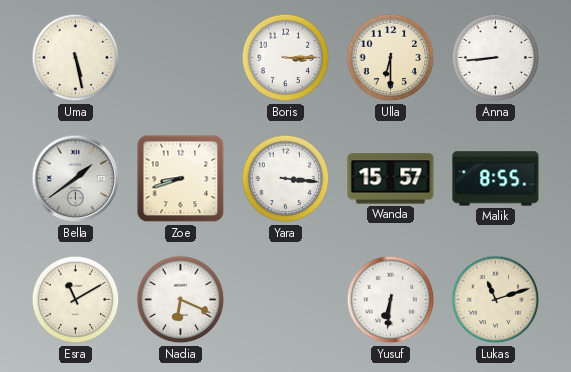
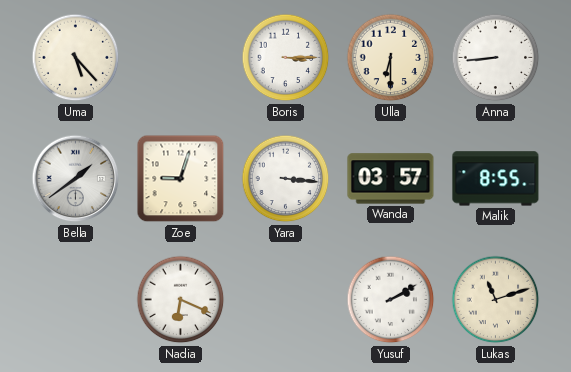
Uma: 5:28 -> 5:23 (76, 58)
Zoe: 8:42 -> 9:03 (181, 179)
Wanda: 15:57 -> 03:57 (391, 179)
Esra: 11:10 -> none (76, 300)
Yusuf: 6:31 -> 2:10 (391, 300)
